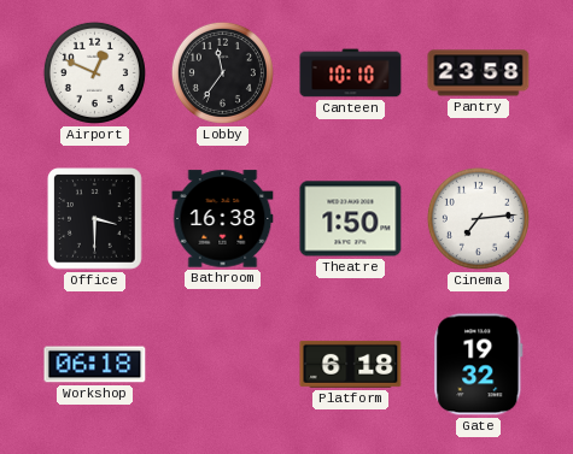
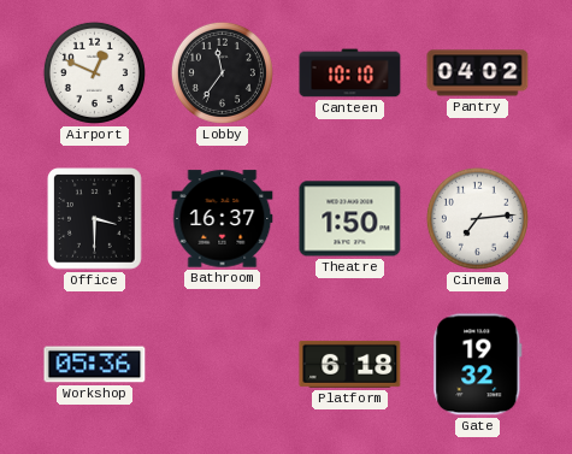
Pantry: 23:58 -> 04:02 (478, 73)
Bathroom: 16:38 -> 16:37 (223, 219)
Workshop: 06:18 -> 05:36 (95, 365)
